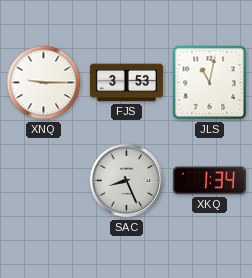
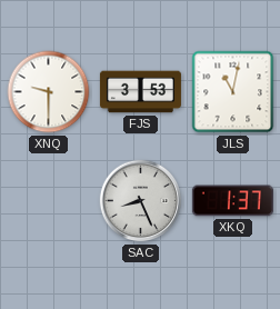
XNQ: 9:15 -> 9:30 (49, 92)
XKQ: 1:34 -> 1:37 (232, 201)
